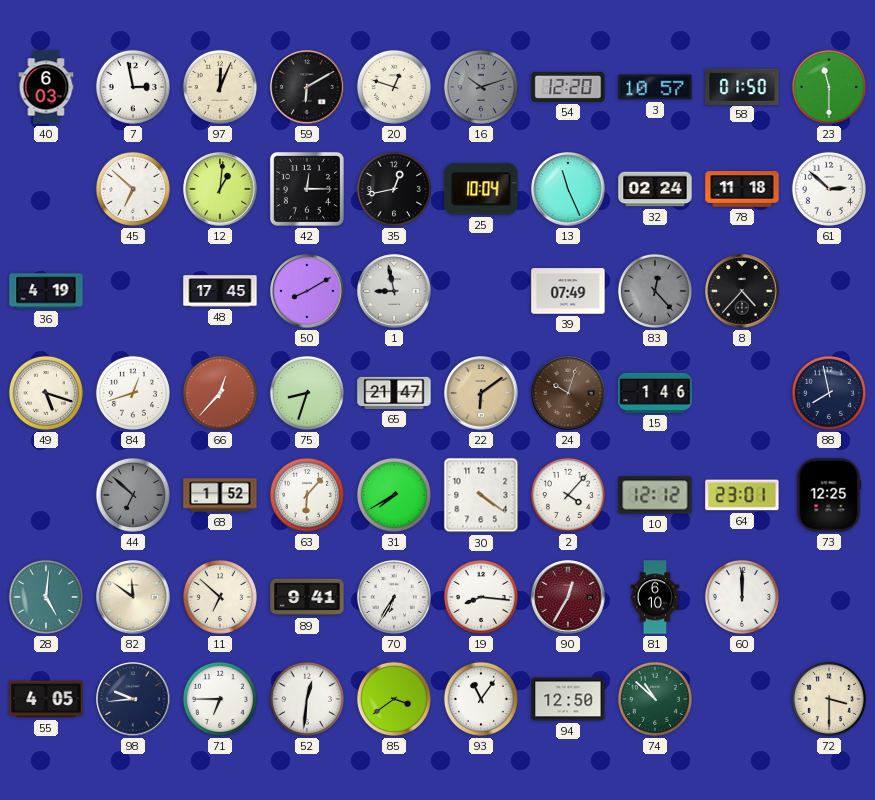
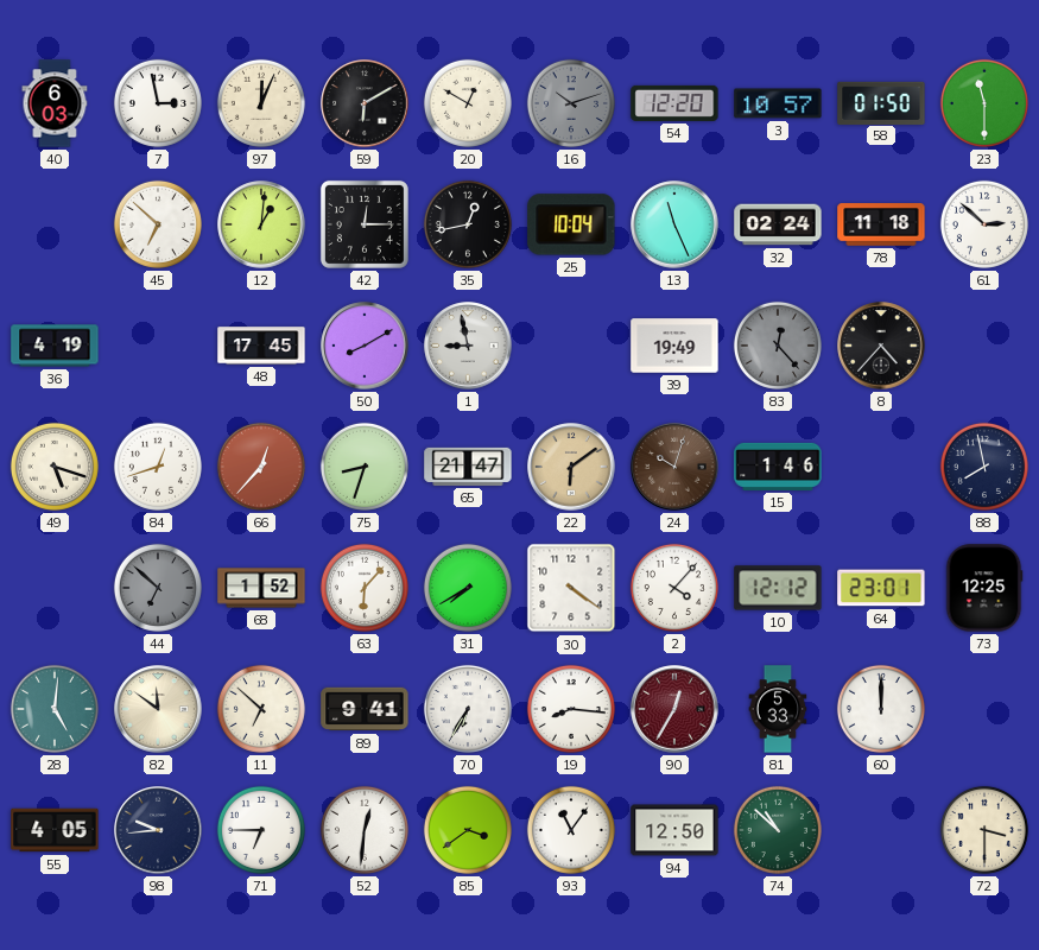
20: 12:48 -> 12:50 (468, 103)
39: 07:49 -> 19:49 (674, 346)
81: 6:10 -> 5:33 (778, 709)
